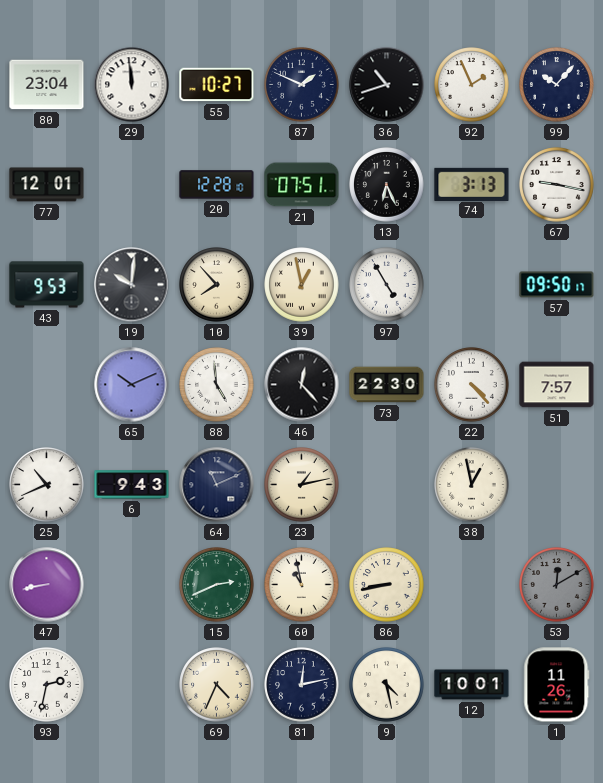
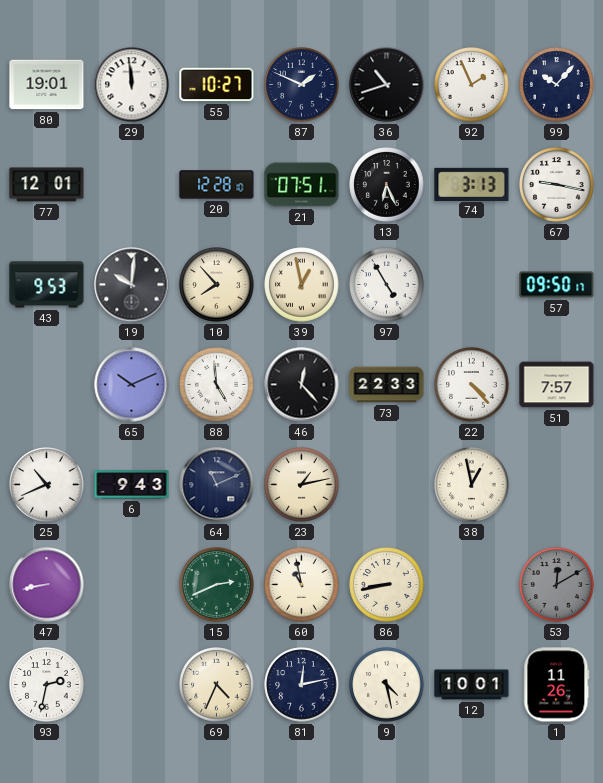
80: 23:04 -> 19:01 (47, 85)
73: 22:30 -> 22:33 (387, 385)
